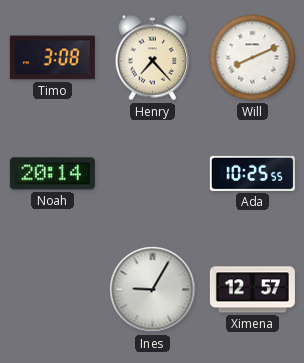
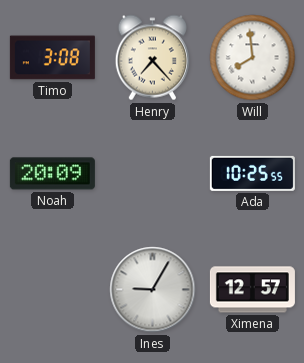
Will: 8:11 -> 7:59 (253, 58)
Noah: 20:14 -> 20:09 (52, 174)
